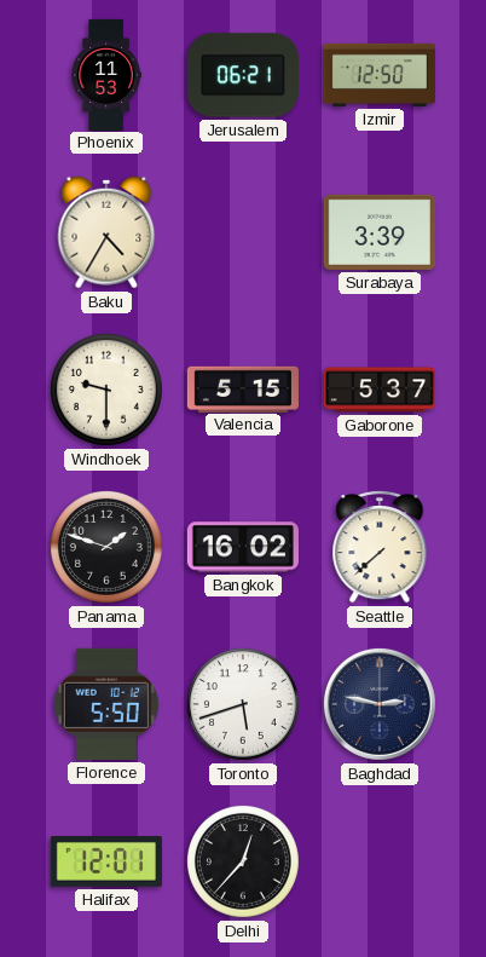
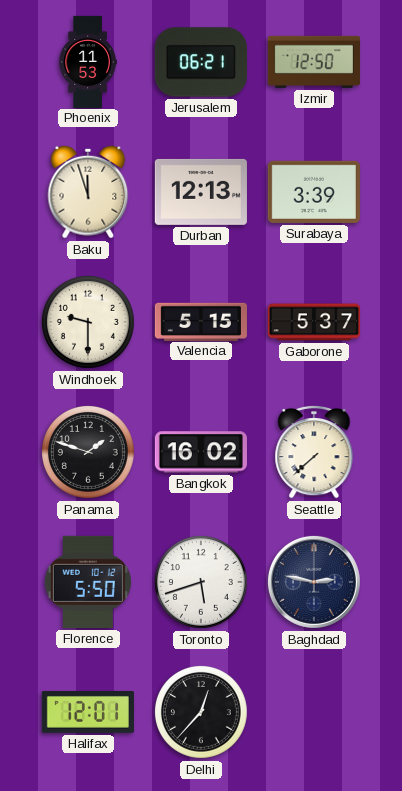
Baku: 4:35 -> 11:57 (88, 192)
Durban: none -> 12:13 (201, 192)
